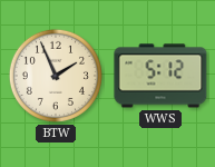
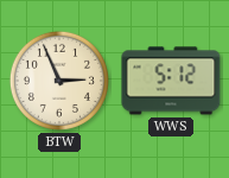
BTW: 1:56 -> 2:56 (59, 81)
